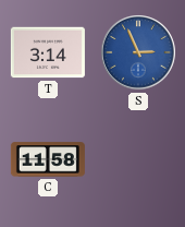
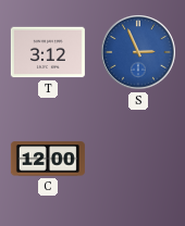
T: 3:14 -> 3:12 (48, 52)
C: 11:58 -> 12:00 (48, 159)
